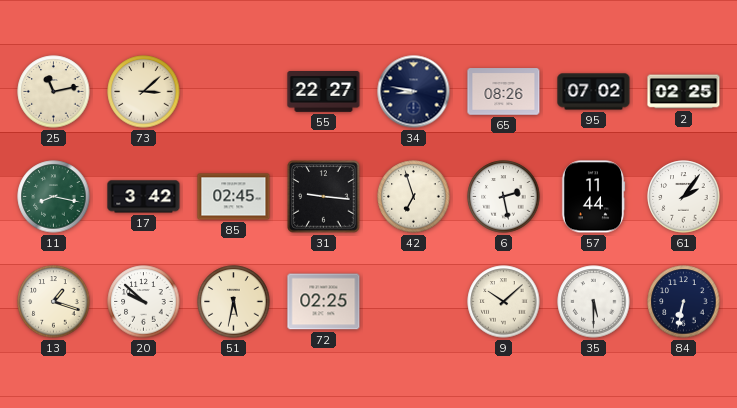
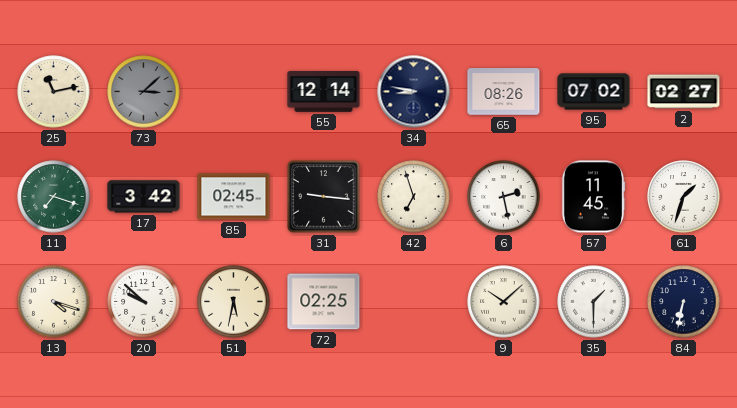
73 dial: cream -> grey (144, 92)
55: 22:27 -> 12:14 (324, 92)
2: 02:25 -> 02:27 (684, 92)
11: 8:17 -> 7:18 (54, 197)
57: 11:44 -> 11:45 (593, 197)
61: 2:06 -> 1:33 (684, 197)
13: 1:18 -> 4:18 (54, 302)
35: 5:30 -> 1:30 (594, 302)
